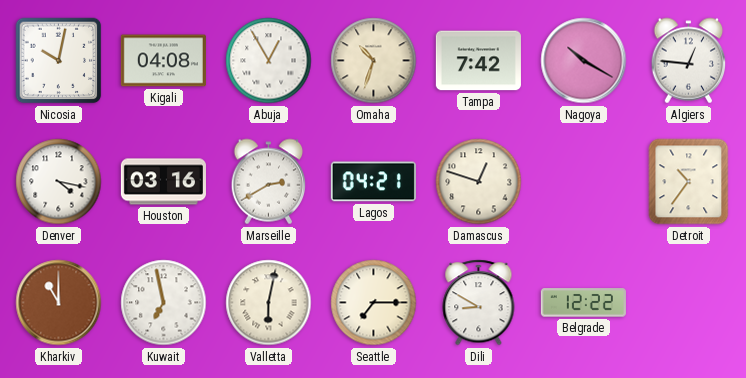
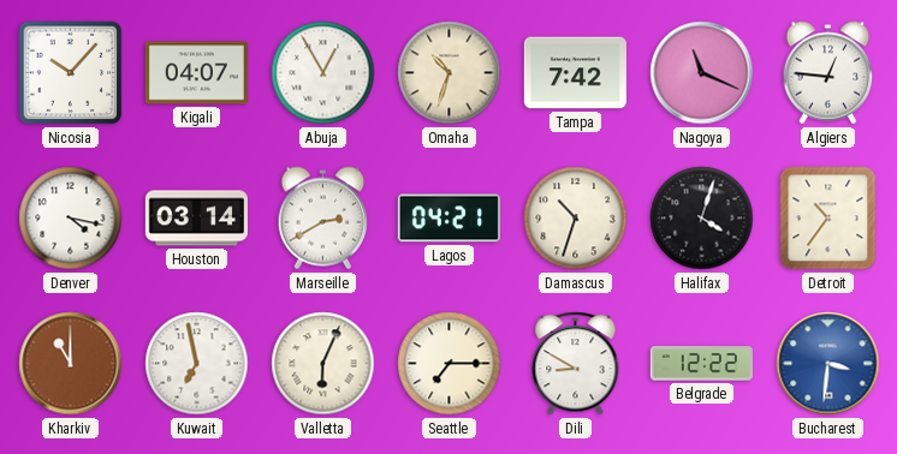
Nicosia: 10:02 -> 10:07 (71, 73)
Kigali: 04:08 -> 04:07 (196, 73)
Nagoya: 10:20 -> 11:19 (702, 73)
Houston: 03:16 -> 03:14 (196, 219)
Damascus: 12:48 -> 10:33 (576, 219)
Halifax: none -> 4:03 (702, 219)
Valletta: 6:02 -> 6:04 (323, 364)
Bucharest: none -> 3:31 (828, 364)
